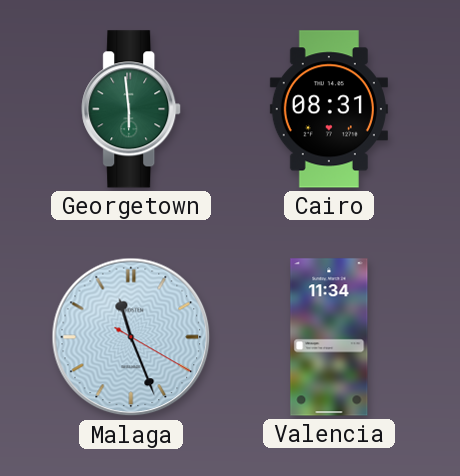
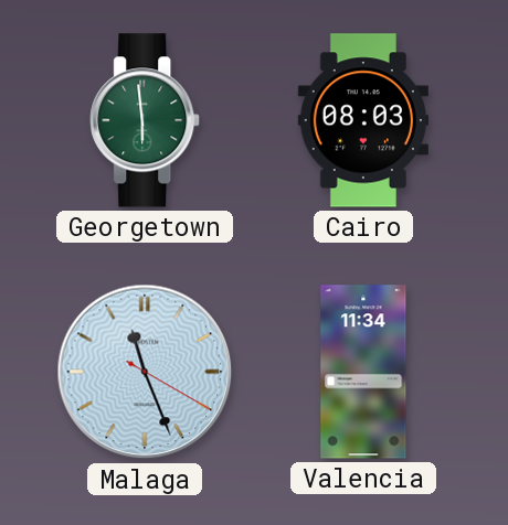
Cairo: 08:31 -> 08:03 (363, 120)
